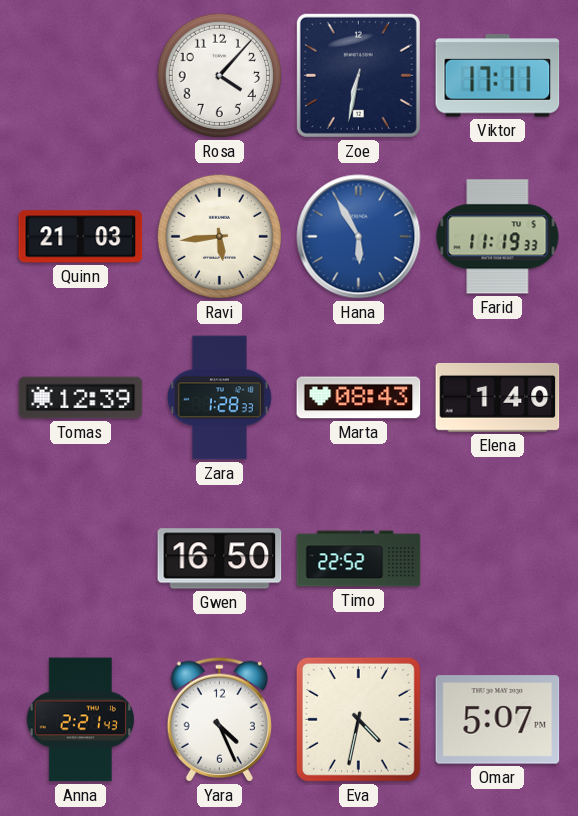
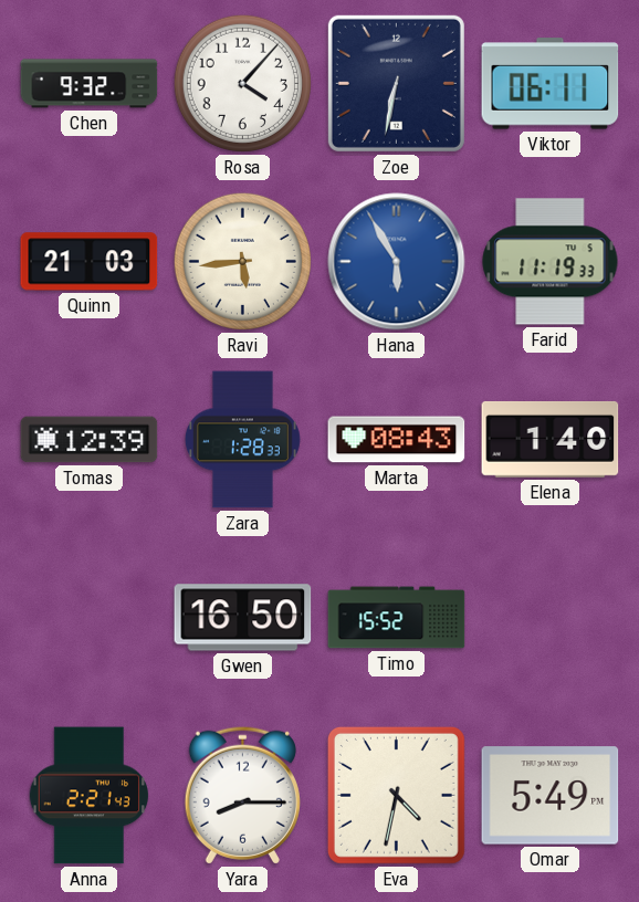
Chen: none -> 9:32 (90, 84)
Viktor: 17:11 -> 06:11 (551, 84)
Timo: 22:52 -> 15:52 (397, 618)
Yara: 4:26 -> 8:15 (242, 795)
Omar: 5:07 -> 5:49 (551, 796)
